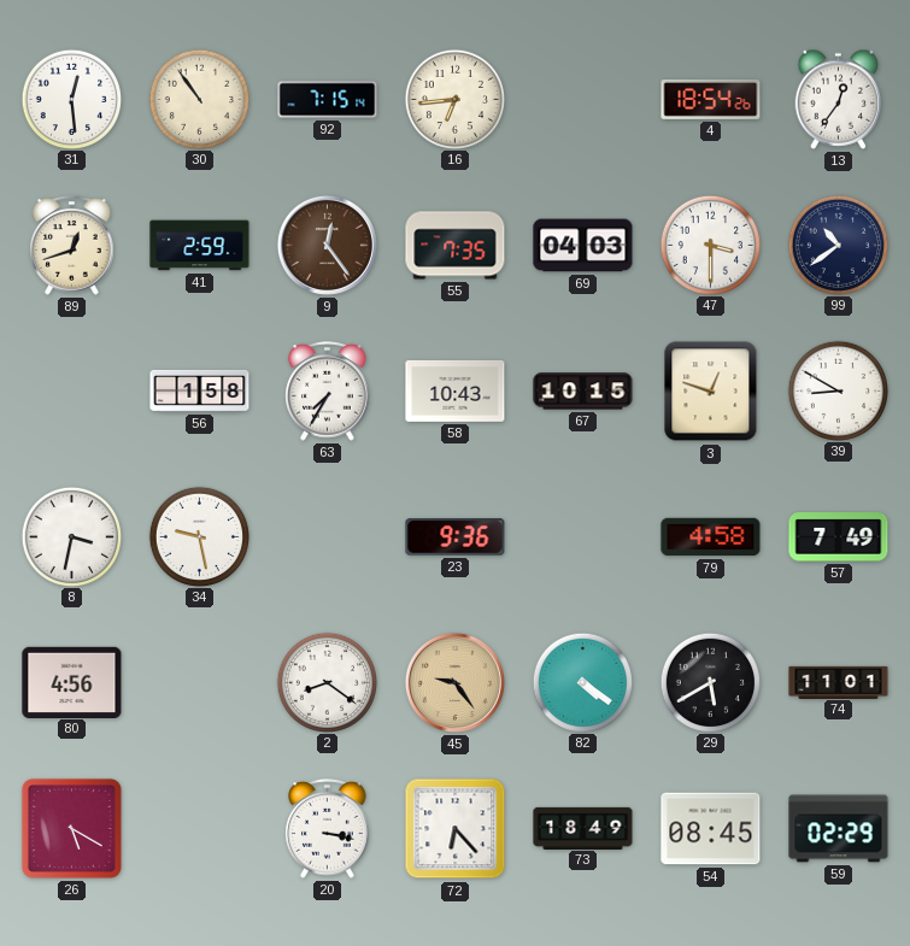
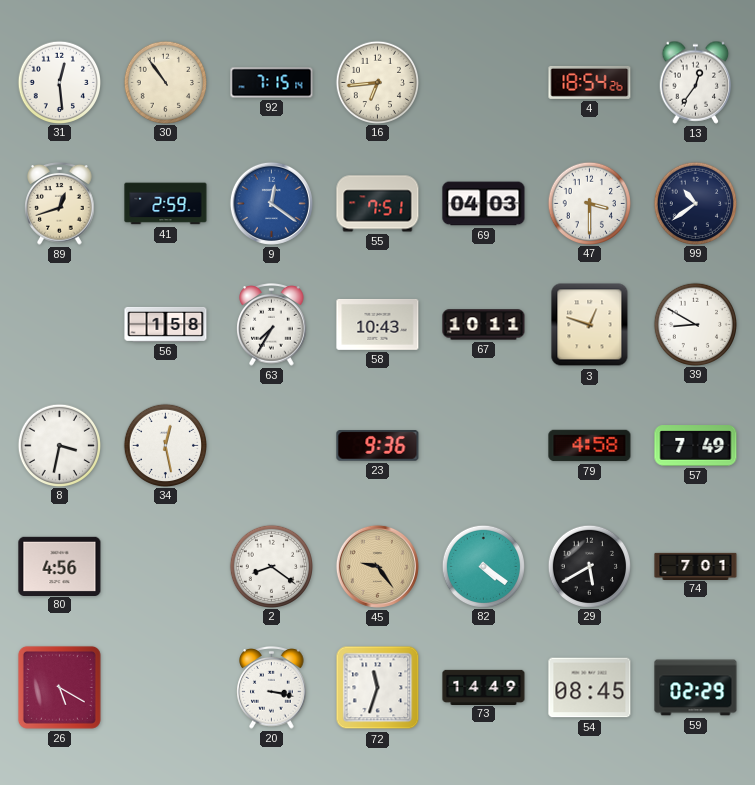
9: 12:24 -> 12:21 (271, 203)
9 dial: brown -> blue (271, 203)
55: 7:35 -> 7:51 (378, 204)
67: 10:15 -> 10:11 (484, 325)
34: 9:28 -> 12:28 (165, 445)
74: 11:01 -> 7:01 (696, 566)
72: 6:23 -> 11:33 (378, 688)
73: 18:49 -> 14:49 (484, 687)
